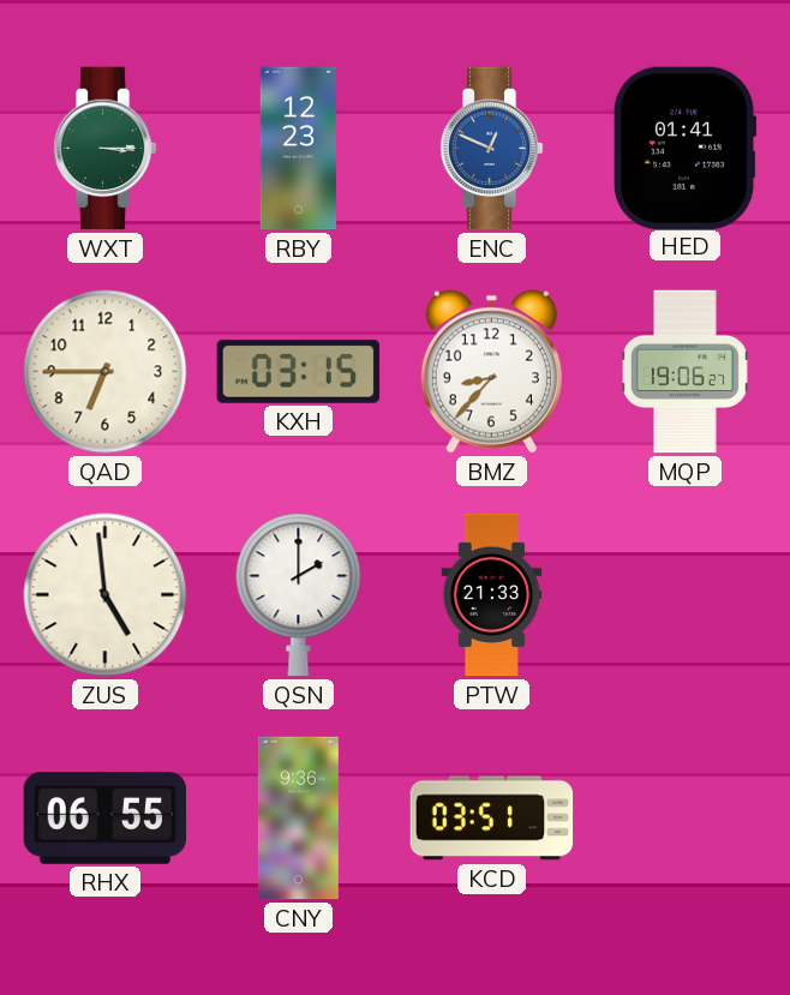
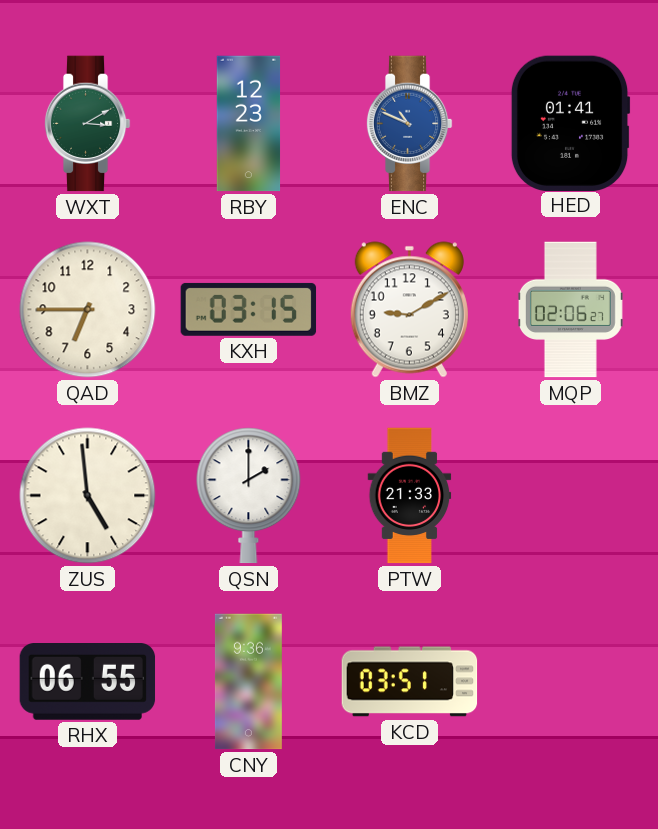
WXT: 3:15 -> 3:10 (87, 124)
ENC: 12:49 -> 10:49 (409, 124)
BMZ: 8:37 -> 9:10 (409, 310)
MQP: 19:06 -> 02:06 (570, 310)
